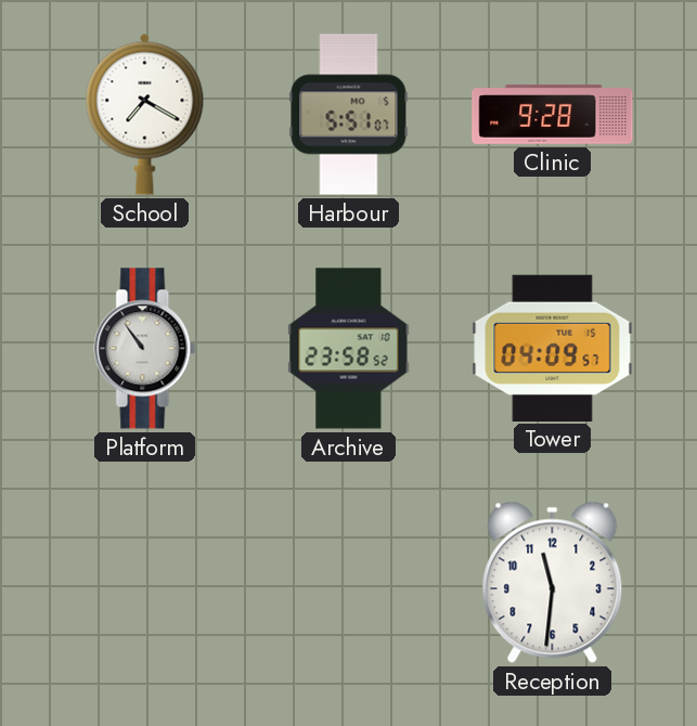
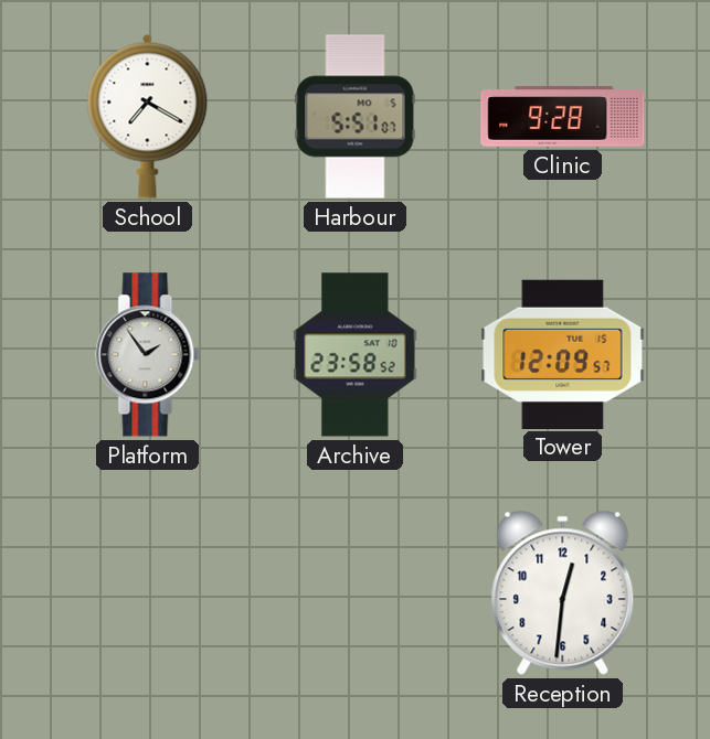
Platform: 10:54 -> 1:54 (148, 355)
Tower: 04:09 -> 12:09 (563, 354)
Reception: 11:31 -> 12:31 (563, 592)
